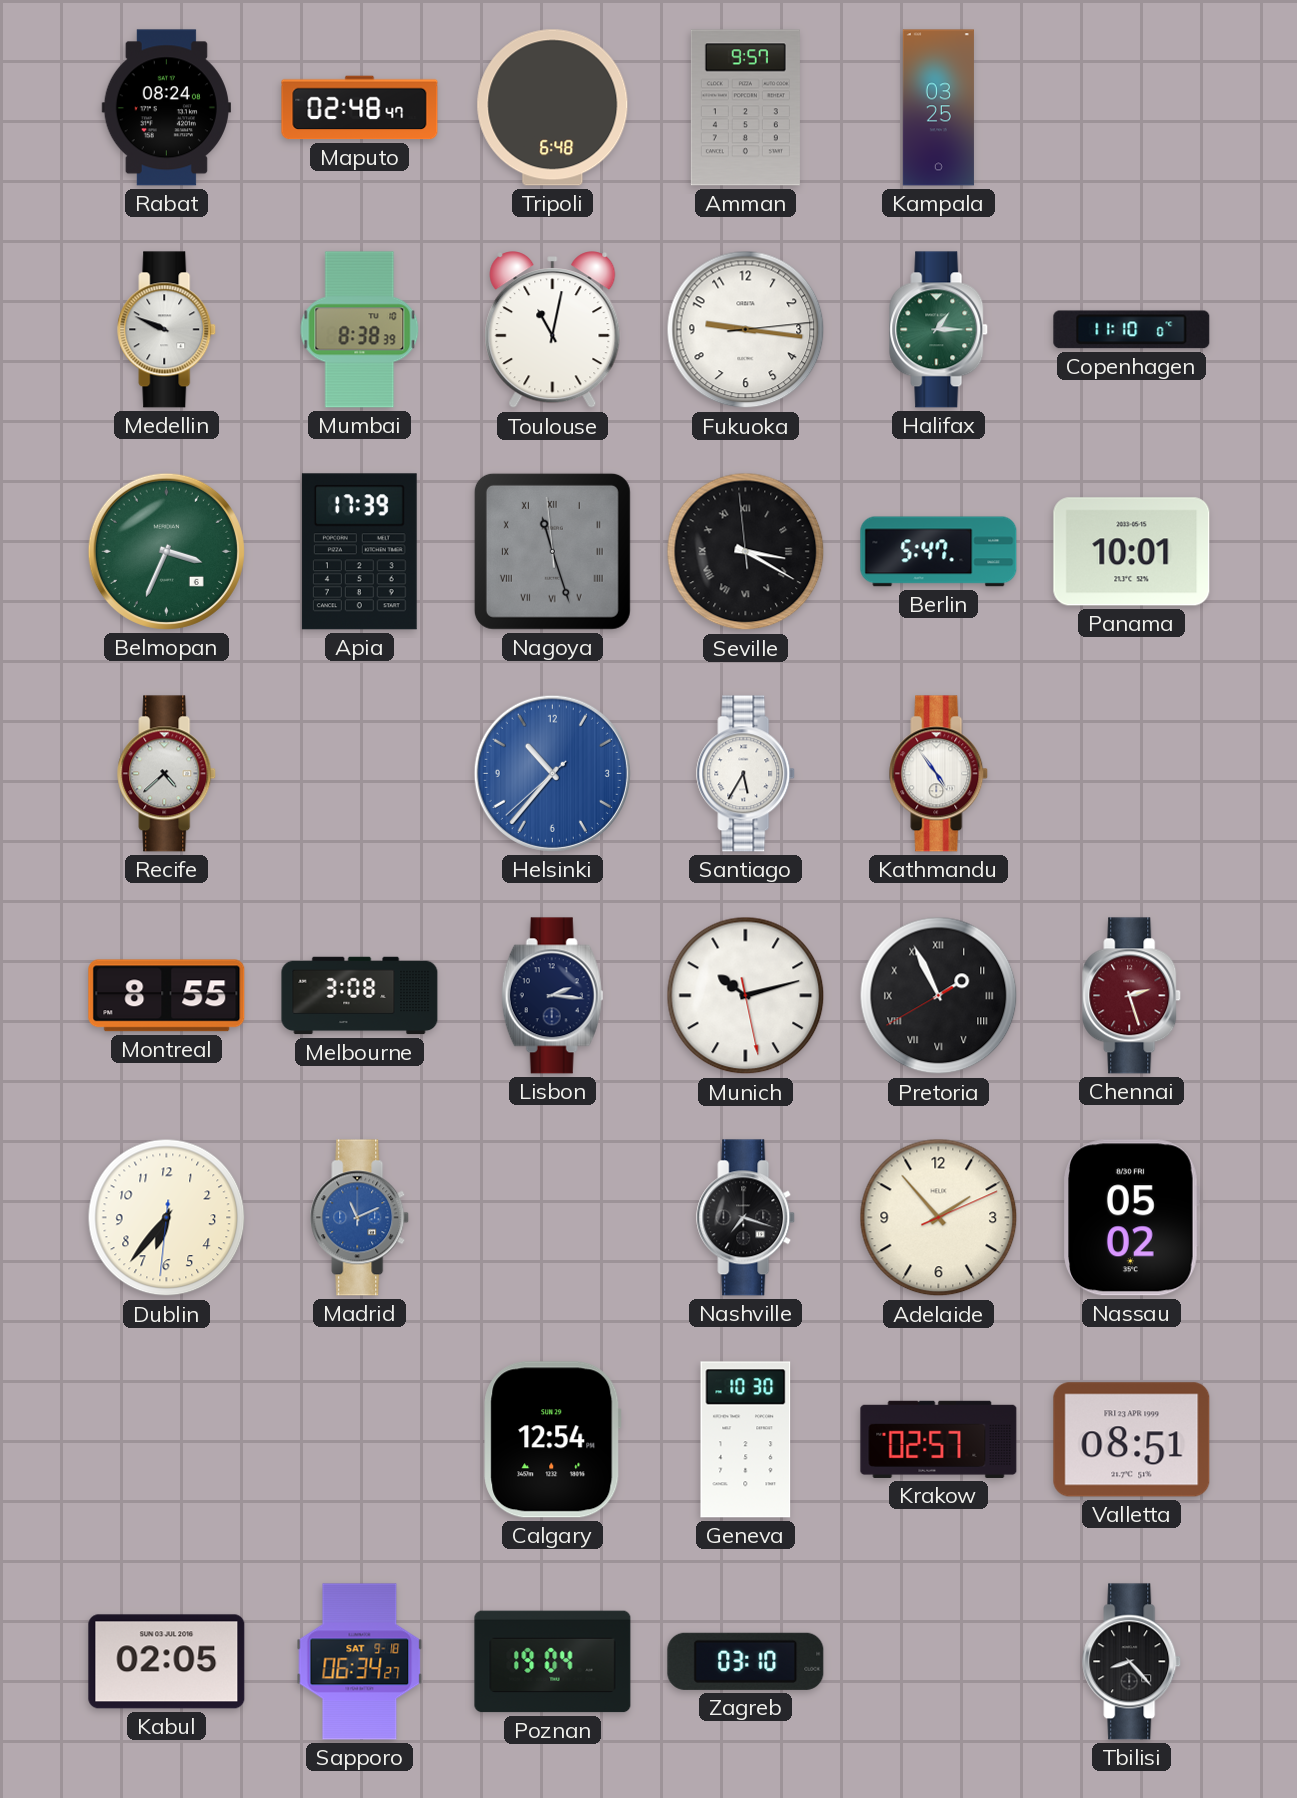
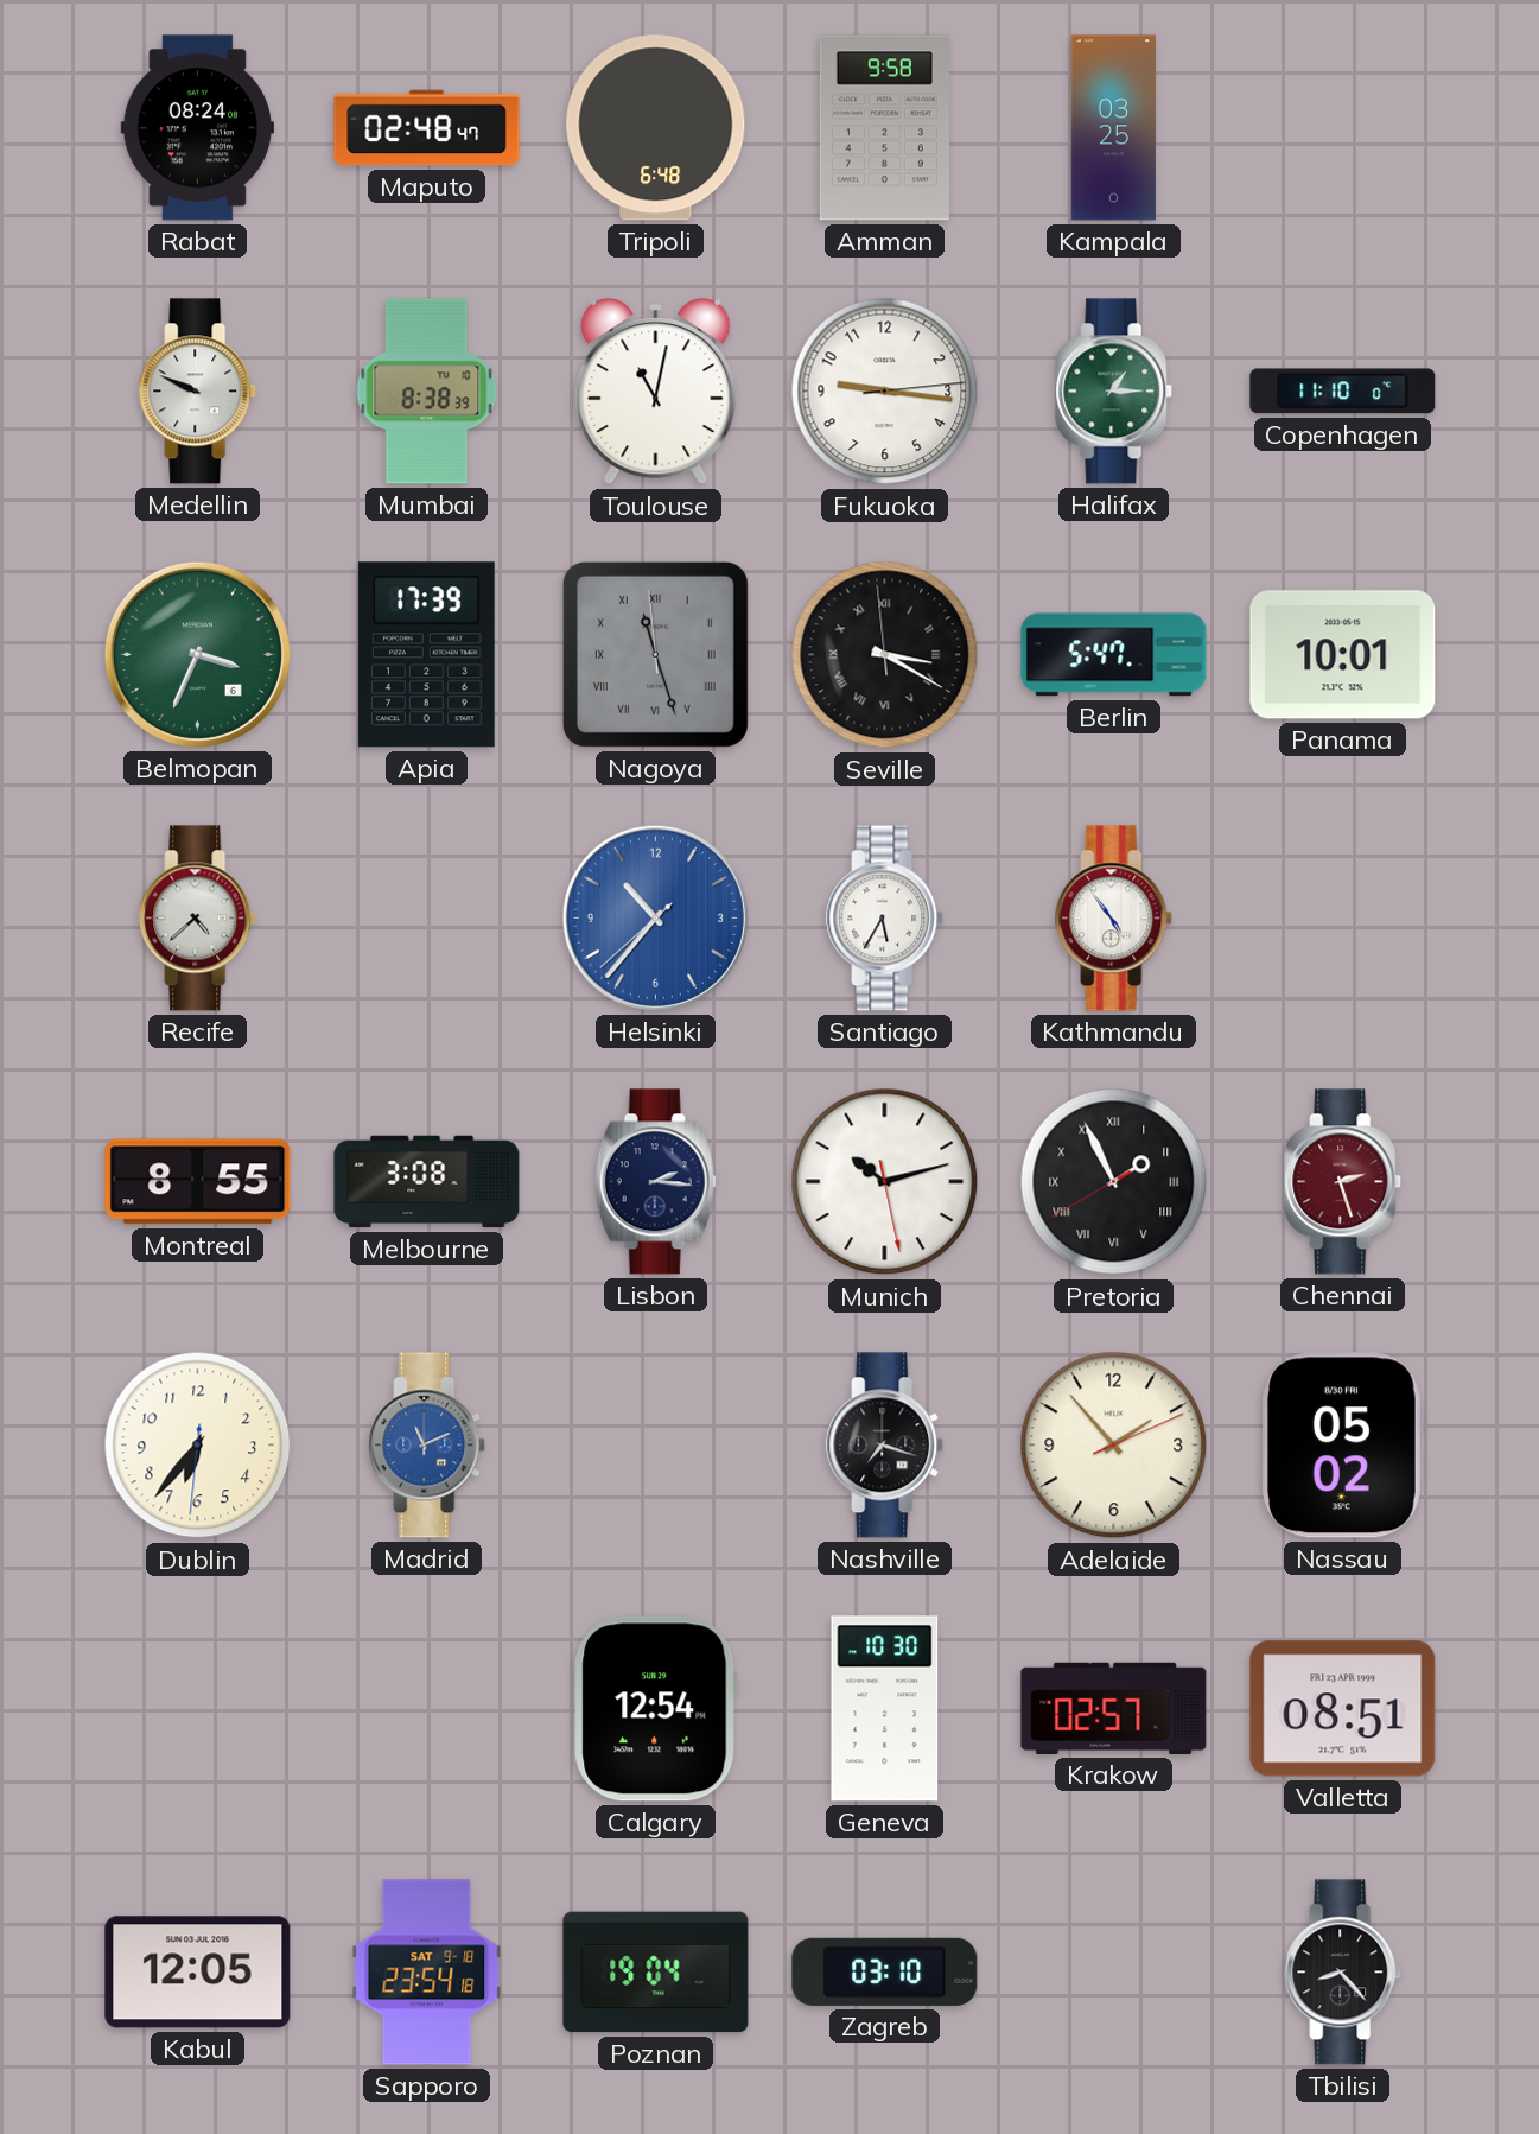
Amman: 9:57 -> 9:58 (884, 128)
Kabul: 02:05 -> 12:05 (198, 1973)
Sapporo: 06:34 -> 23:54 (427, 1973)
